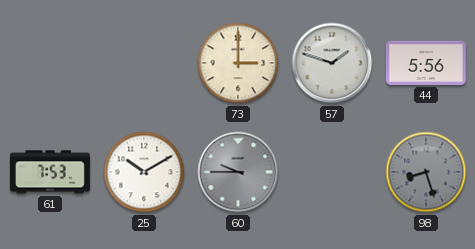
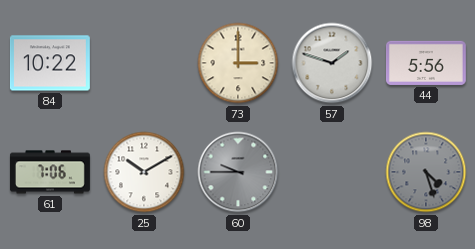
84: none -> 10:22 (50, 63)
61: 7:53 -> 7:06 (50, 172)
98: 8:27 -> 4:27 (426, 172)
